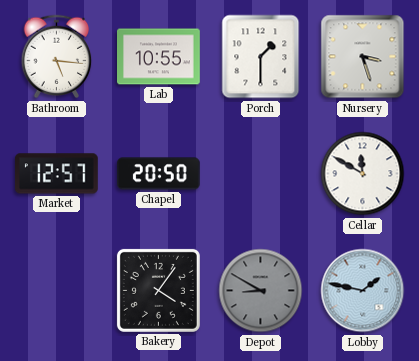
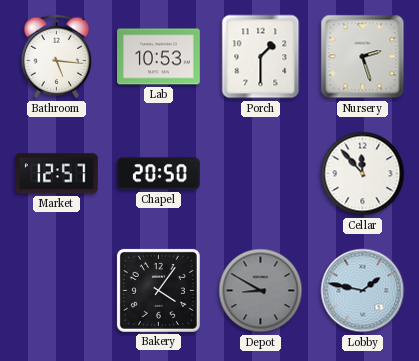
Lab: 10:55 -> 10:53 (159, 57)
Nursery: 3:27 -> 2:27 (363, 57)
Cellar: 11:50 -> 11:53 (363, 174)
